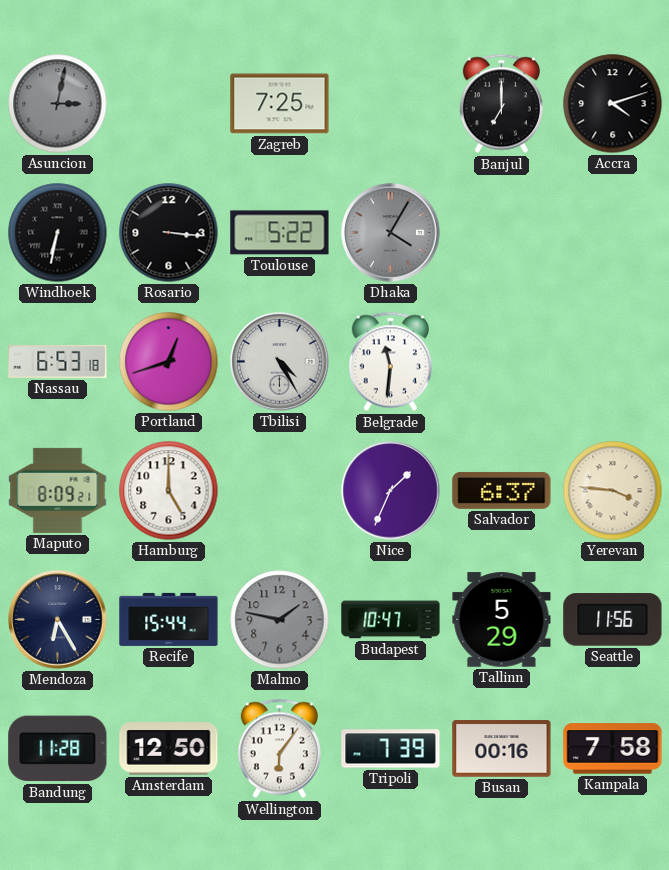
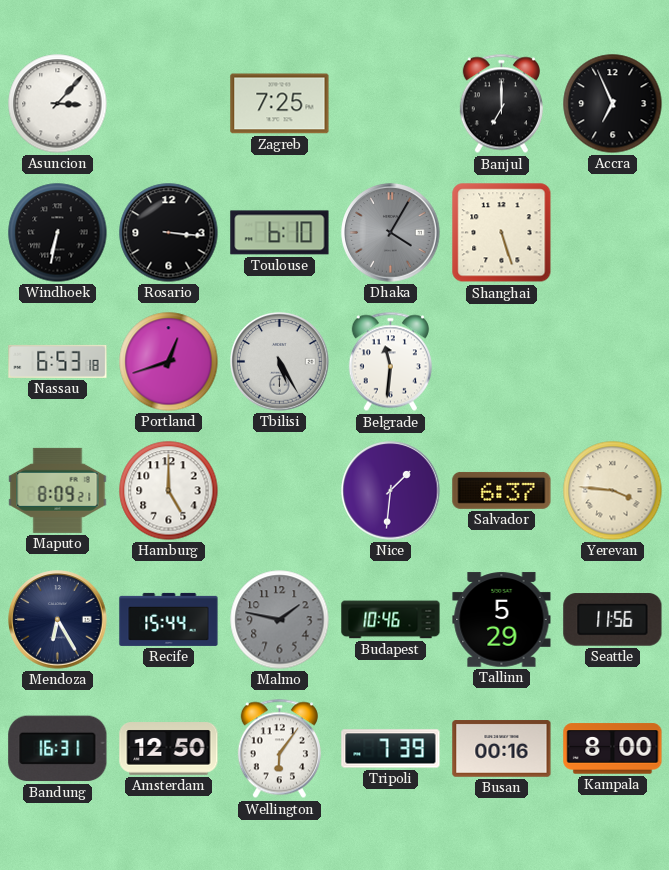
Asuncion: 3:02 -> 3:07 (58, 104)
Asuncion dial: grey -> white (58, 104)
Accra: 4:12 -> 6:56 (613, 104)
Toulouse: 5:22 -> 6:10 (280, 233)
Shanghai: none -> 5:27 (502, 233)
Tbilisi: 4:25 -> 5:25 (280, 362)
Nice: 1:34 -> 1:31 (391, 491)
Budapest: 10:47 -> 10:46 (391, 620)
Bandung: 11:28 -> 16:31 (58, 749)
Kampala: 7:58 -> 8:00 (613, 749)
